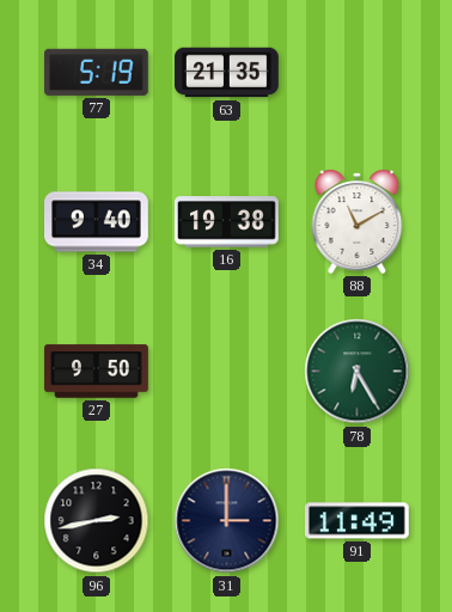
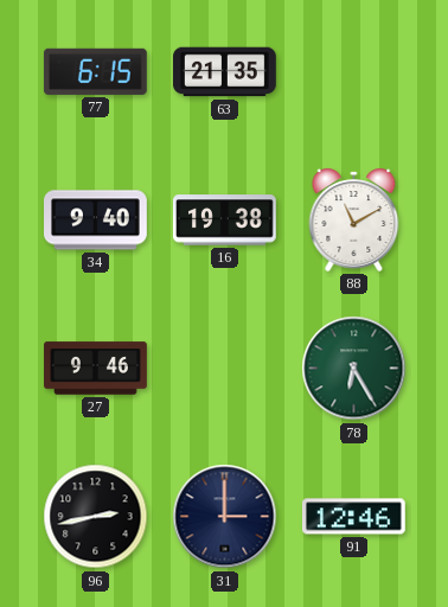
77: 5:19 -> 6:15 (95, 71)
27: 9:50 -> 9:46 (96, 369)
91: 11:49 -> 12:46 (353, 517)
